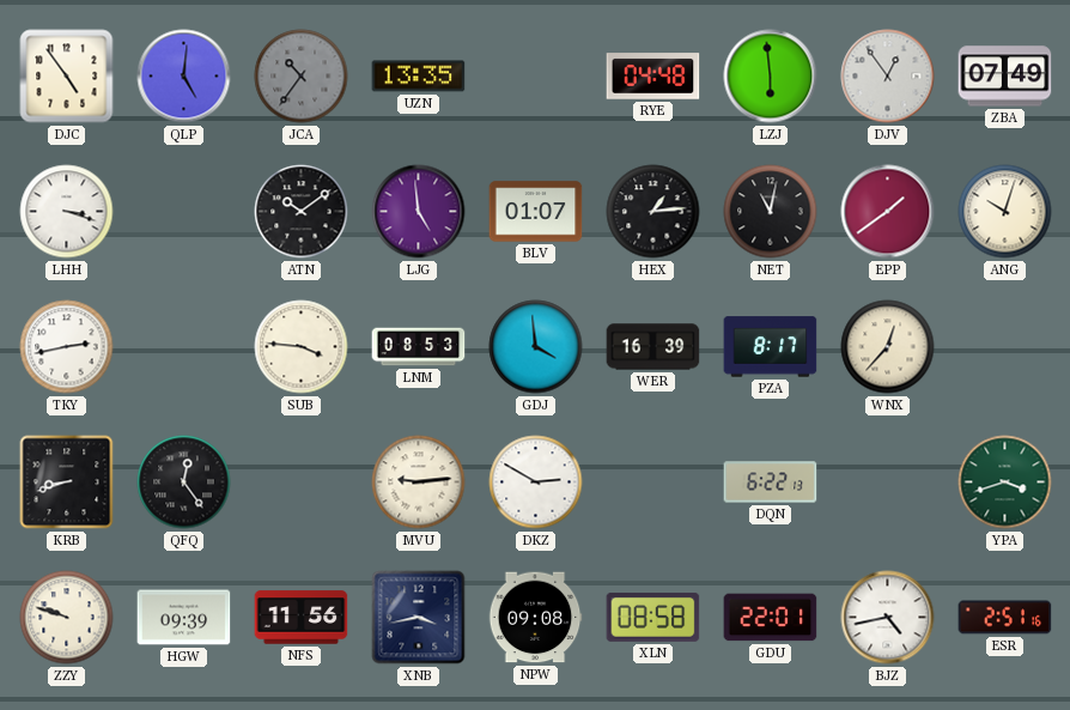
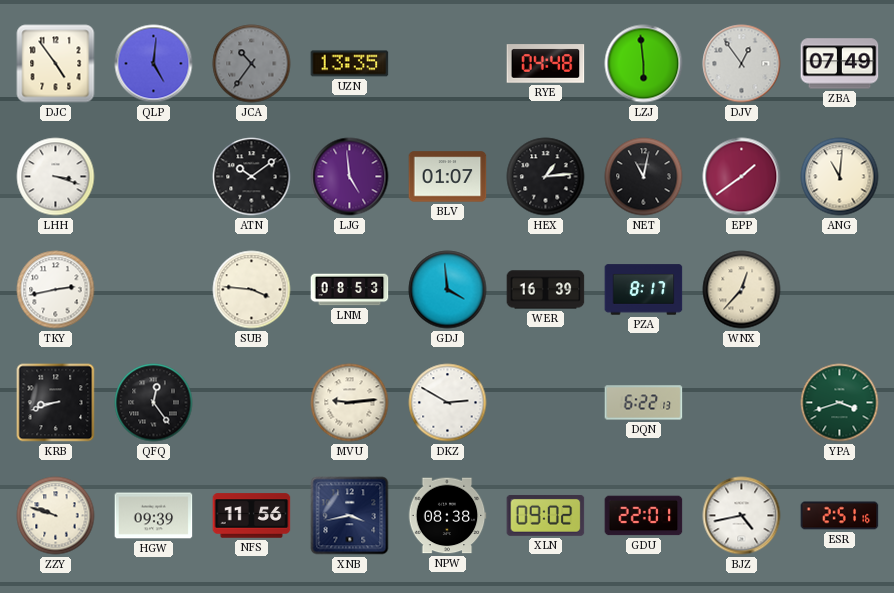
ANG: 10:03 -> 11:01 (840, 177)
NPW: 09:08 -> 08:38 (447, 516)
XLN: 08:58 -> 09:02 (546, 515)
